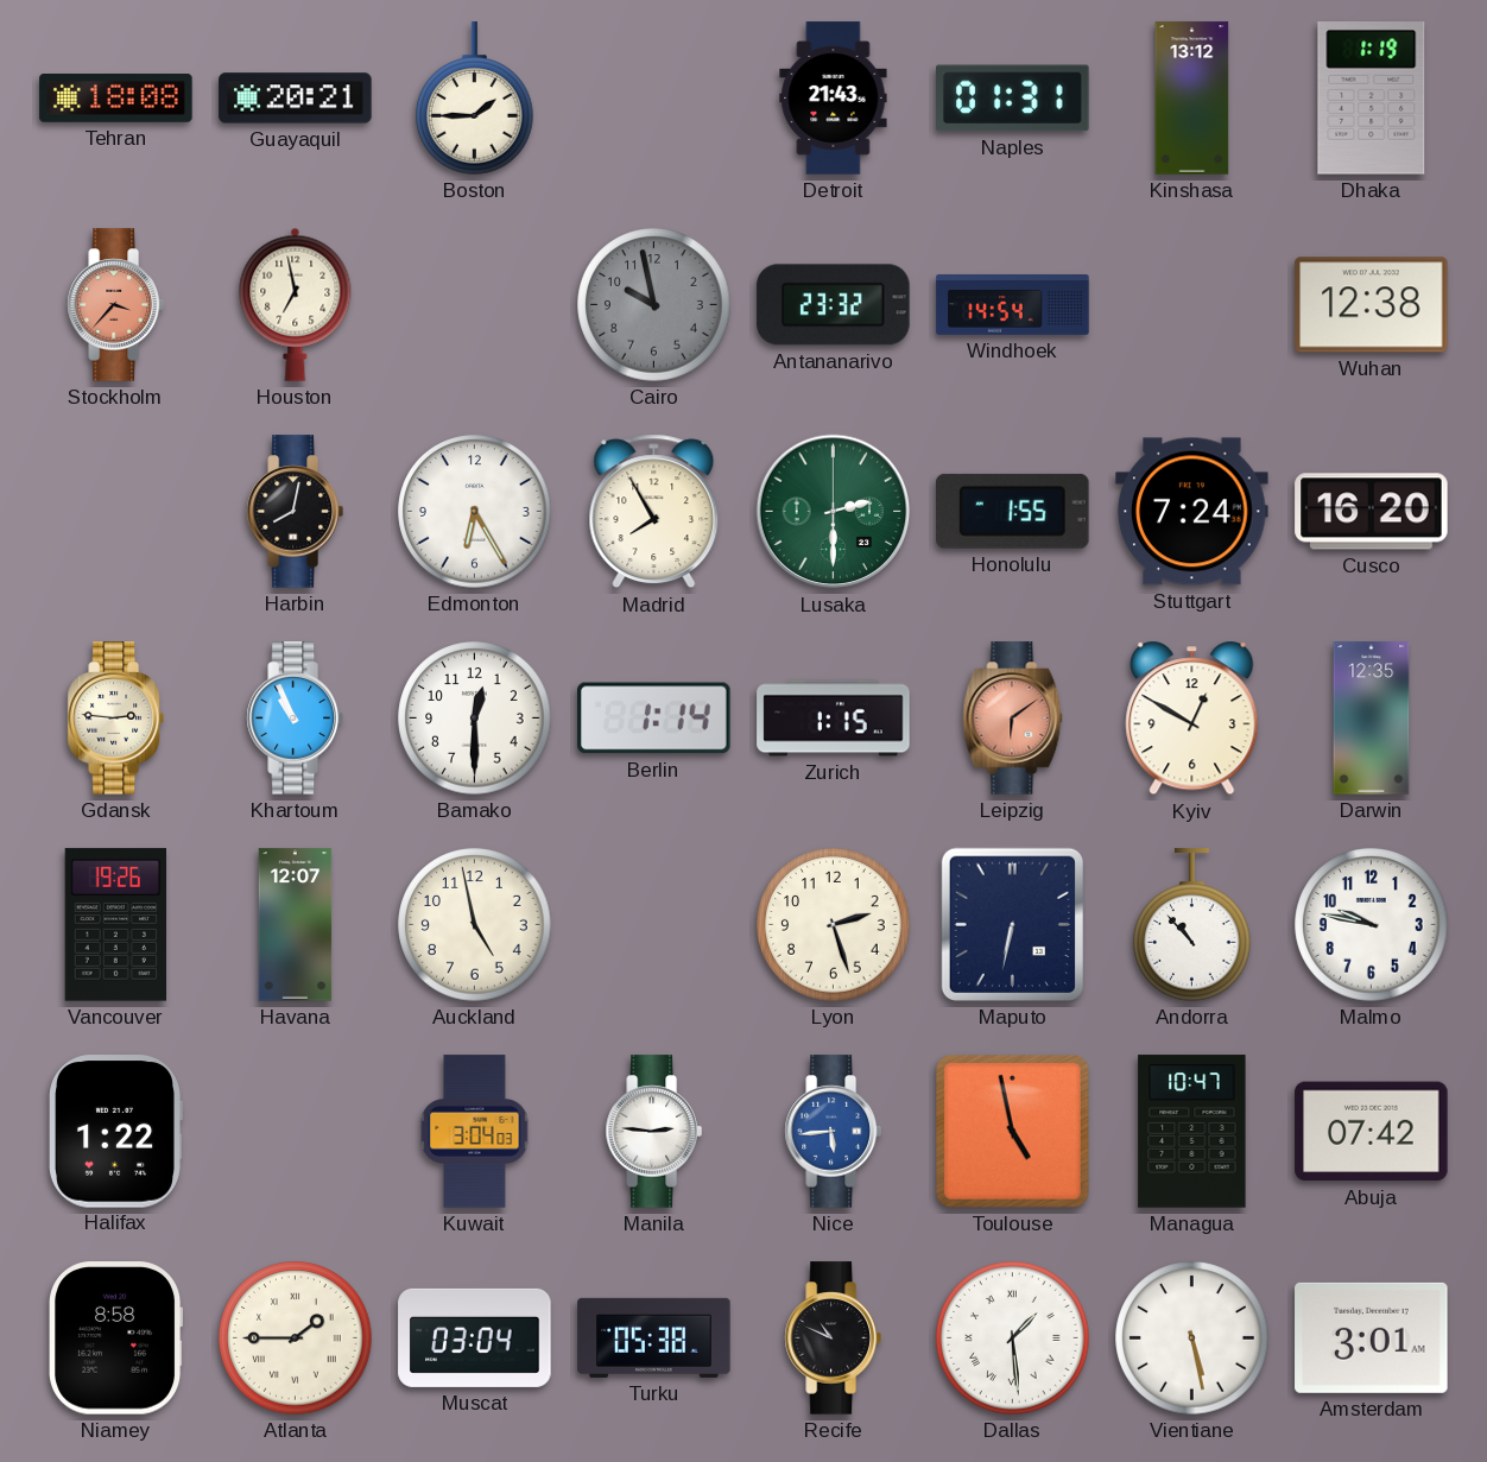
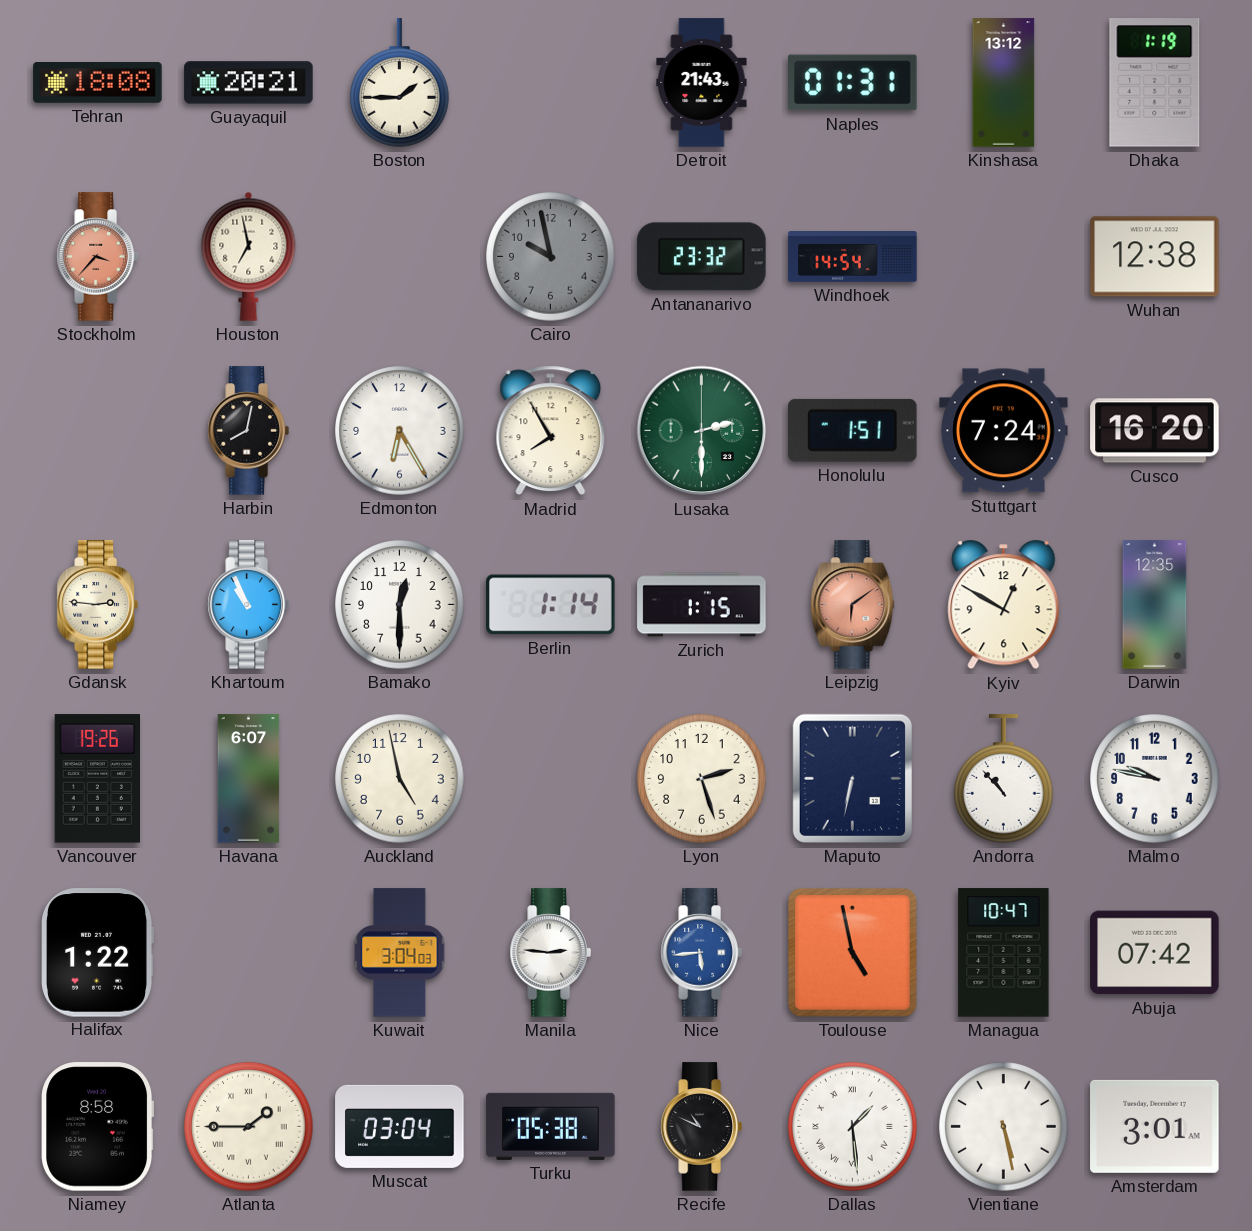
Honolulu: 1:55 -> 1:51 (853, 430)
Havana: 12:07 -> 6:07 (249, 779)
